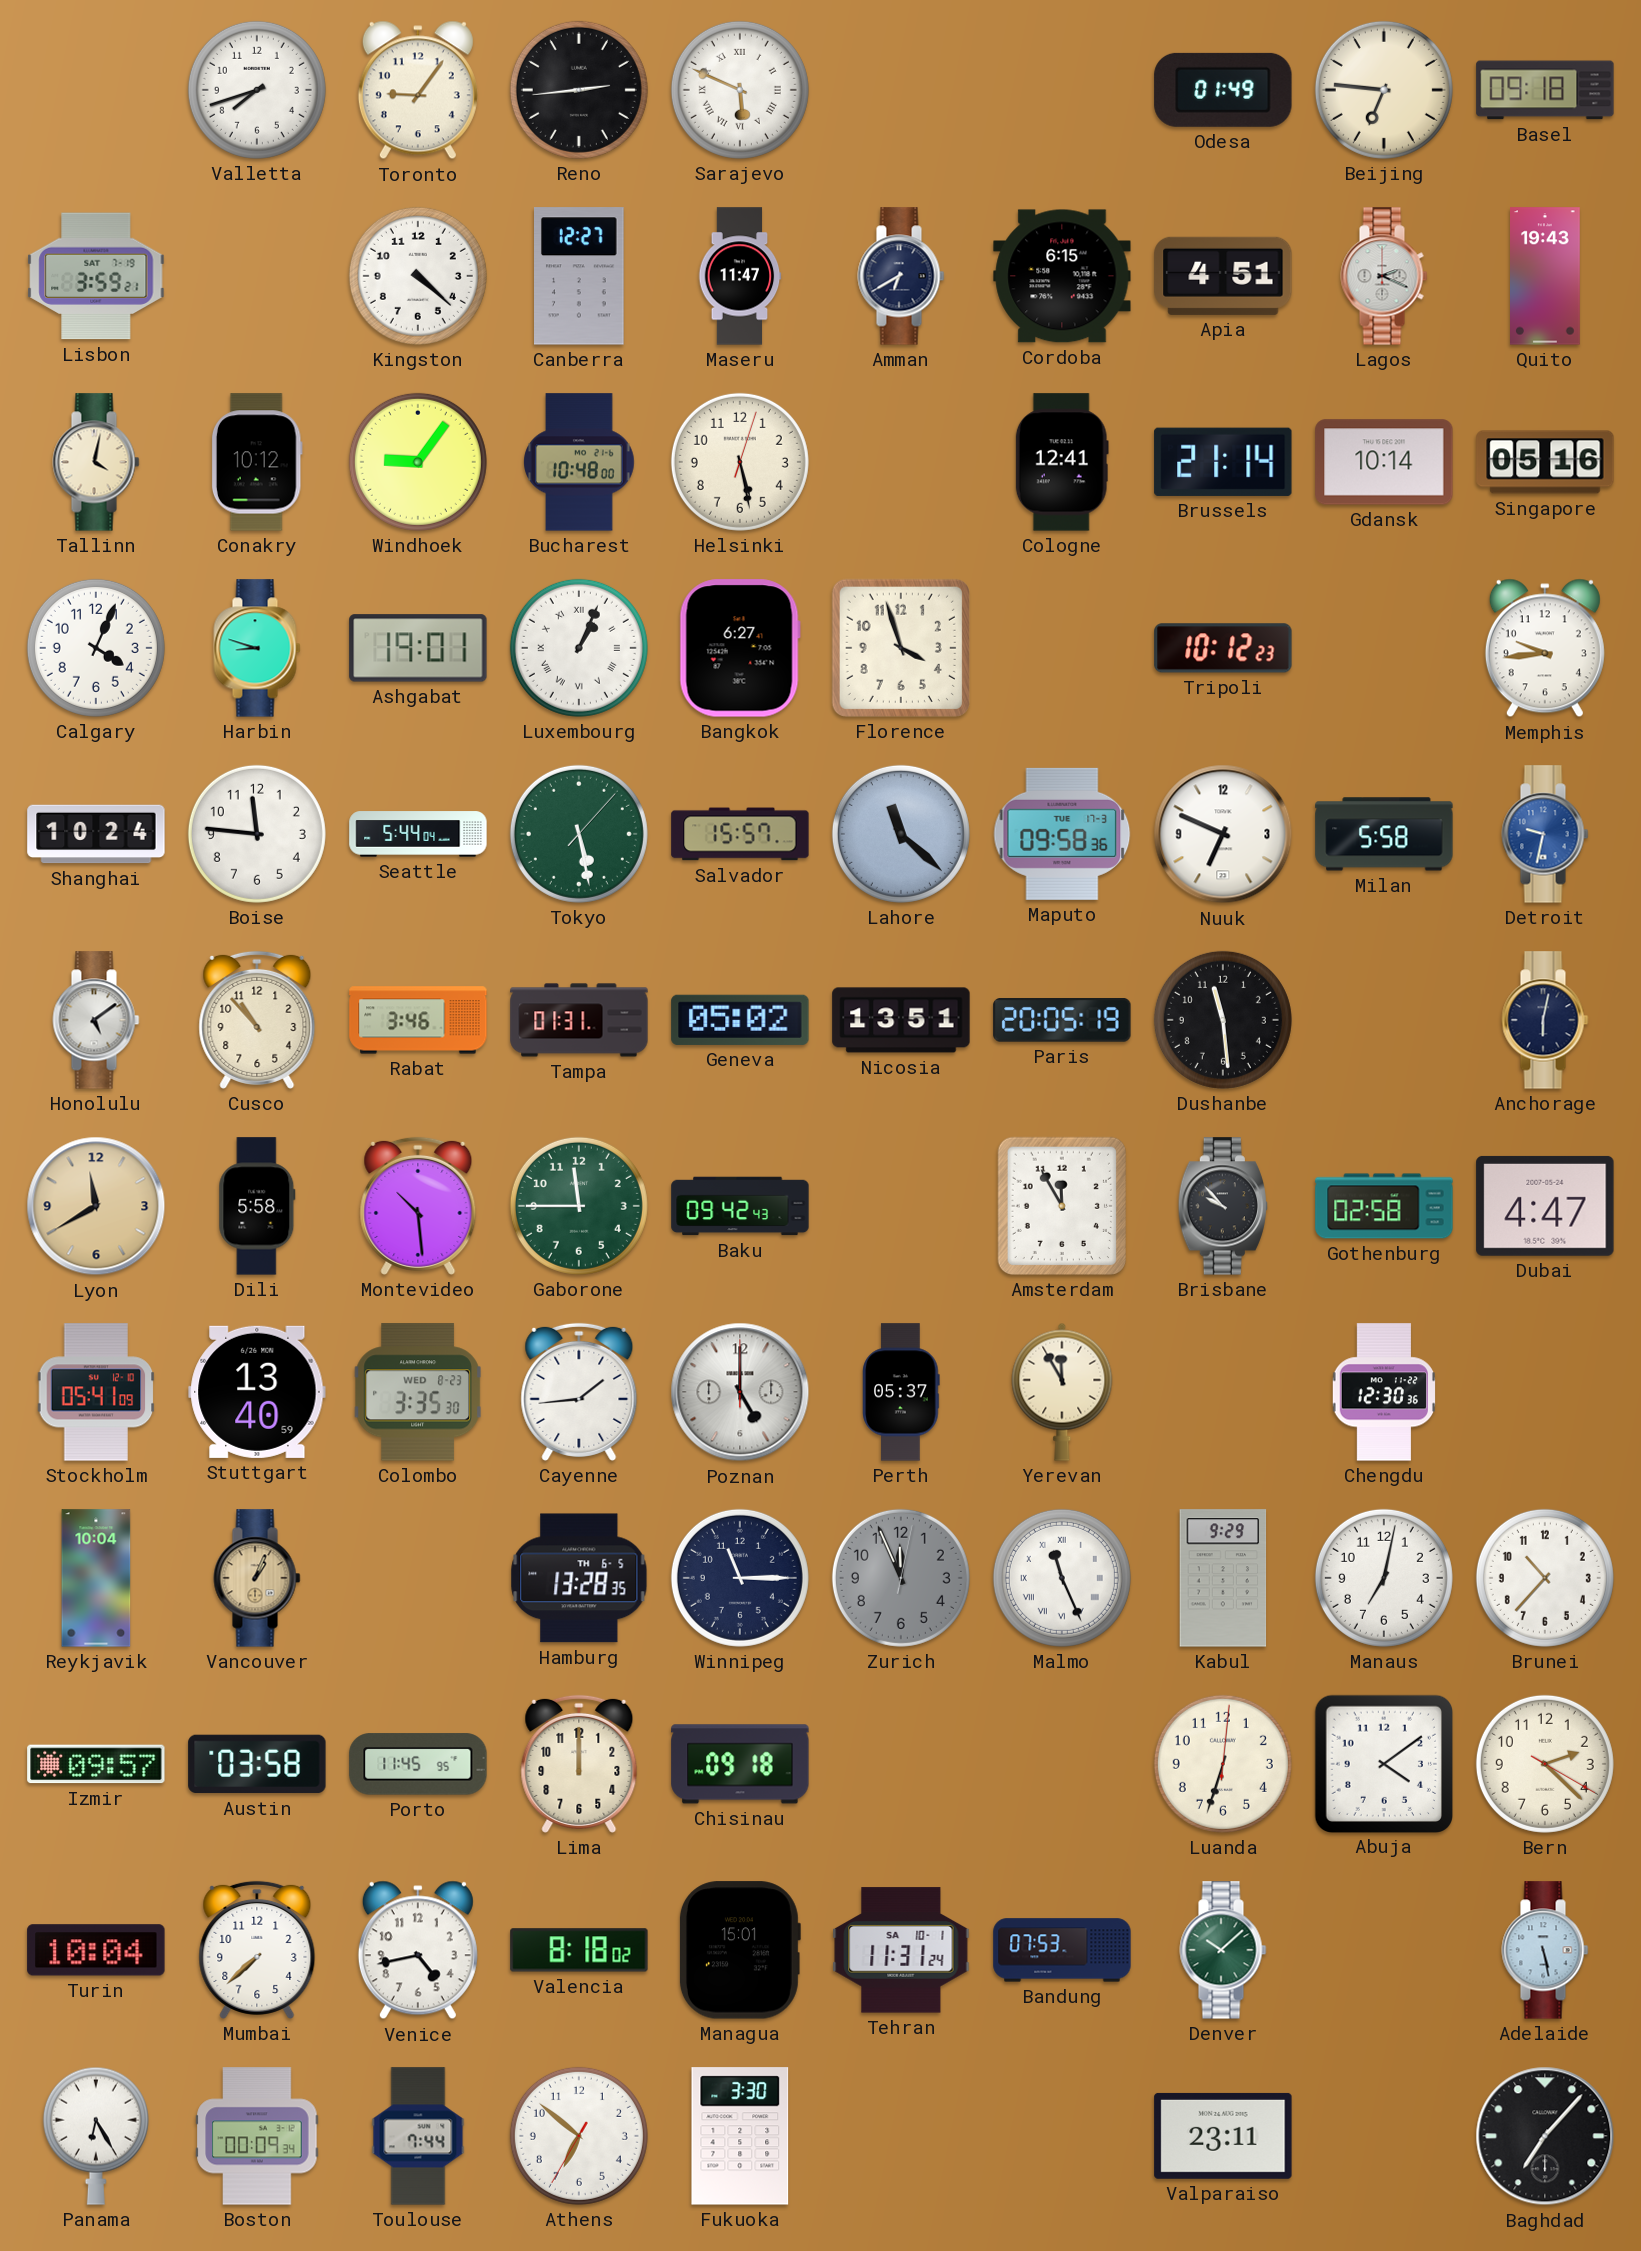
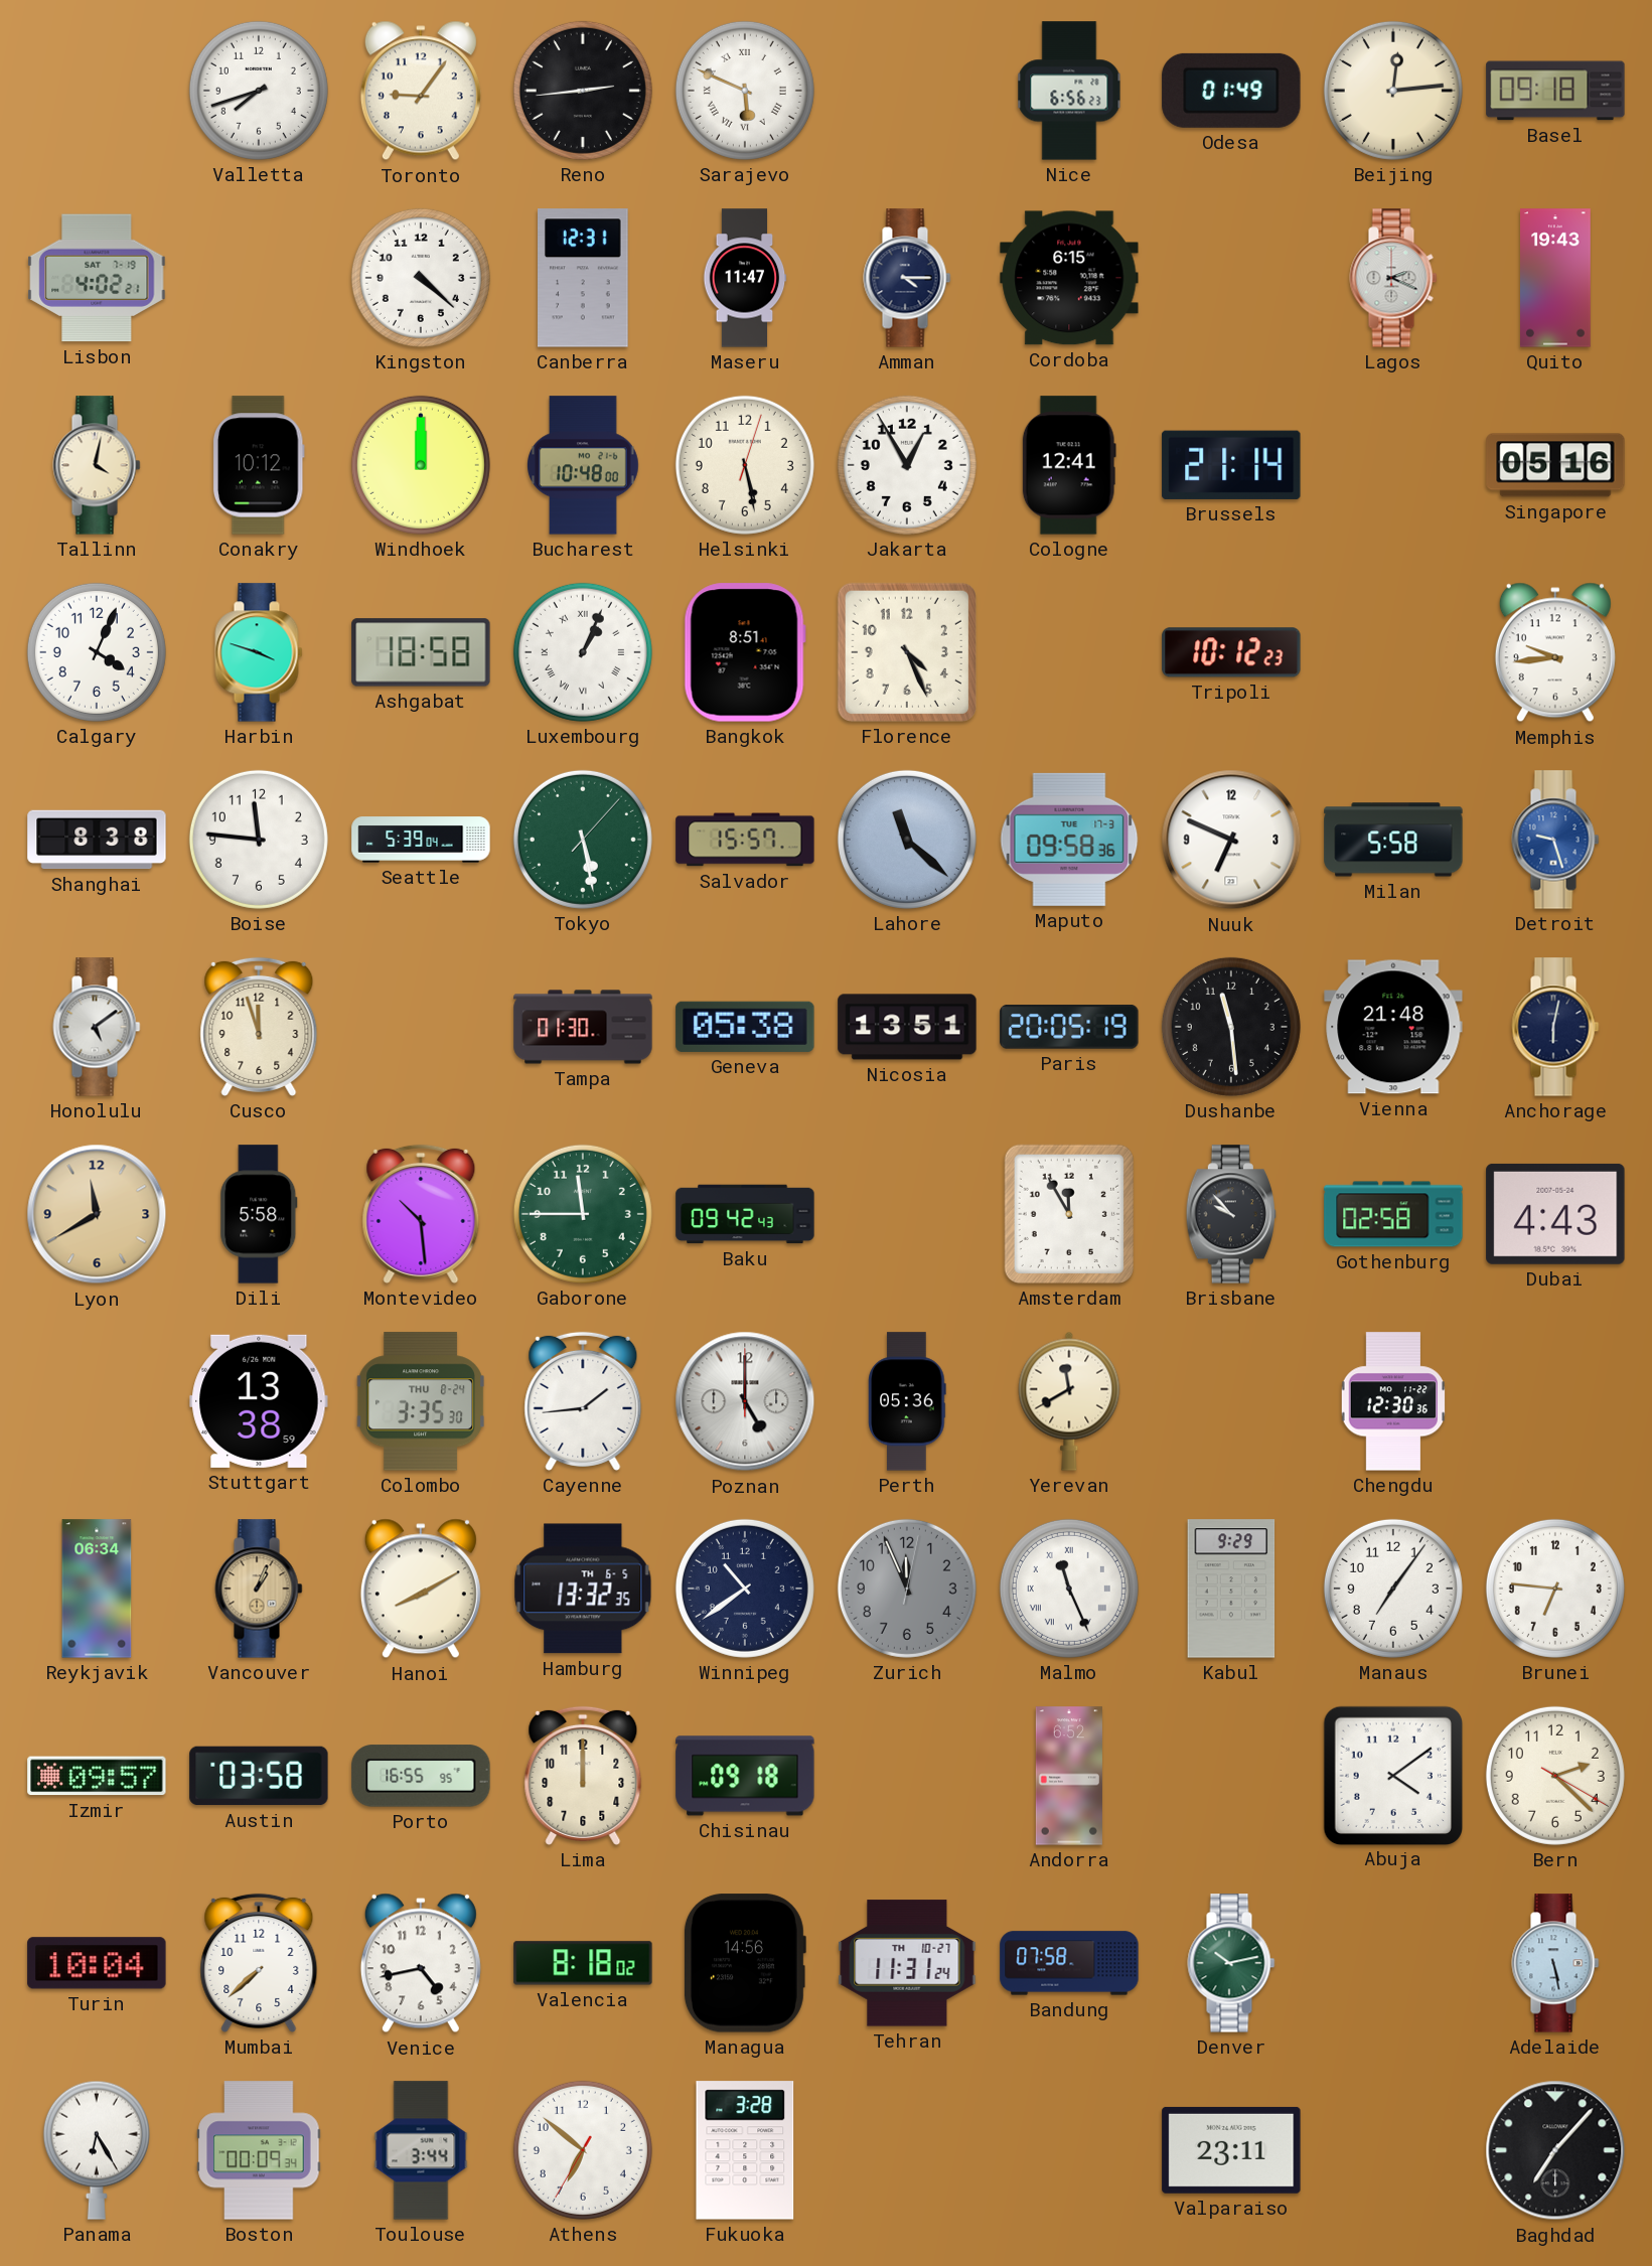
Nice: none -> 6:56 (1069, 91)
Beijing: 6:46 -> 12:14 (1393, 91)
Lisbon: 3:59 -> 4:02 (97, 278)
Canberra: 12:27 -> 12:31 (584, 278)
Amman: 6:40 -> 4:15 (907, 278)
Apia: 4:51 -> none (1223, 276)
Windhoek: 9:06 -> 12:00 (421, 465)
Jakarta: none -> 12:55 (907, 465)
Gdansk: 10:14 -> none (1384, 462)
Harbin: 8:48 -> 3:48 (259, 652)
Ashgabat: 19:01 -> 18:58 (421, 652)
Bangkok: 6:27 -> 8:51 (745, 652)
Florence: 3:57 -> 4:26 (907, 652)
Shanghai: 10:24 -> 8:38 (97, 840)
Seattle: 5:44 -> 5:39 (421, 840)
Detroit: 9:32 -> 9:27 (1555, 840)
Cusco: 10:53 -> 11:57 (259, 1027)
Rabat: 3:46 -> none (418, 1020)
Tampa: 01:31 -> 01:30 (583, 1027)
Geneva: 05:02 -> 05:38 (745, 1027)
Vienna: none -> 21:48 (1393, 1027)
Dubai: 4:47 -> 4:43 (1555, 1214)
Stockholm: 05:41 -> none (96, 1392)
Stuttgart: 13:40 -> 13:38 (259, 1401)
Colombo date: WED 8-23 -> THU 8-24 (421, 1401)
Perth: 05:37 -> 05:36 (907, 1401)
Yerevan: 11:55 -> 11:40 (1069, 1401)
Reykjavik: 10:04 -> 06:34 (97, 1589)
Hanoi: none -> 8:10 (421, 1589)
Hamburg: 13:28 -> 13:32 (583, 1589)
Winnipeg: 11:15 -> 10:39 (745, 1589)
Manaus: 7:02 -> 7:06 (1393, 1589)
Brunei: 10:37 -> 6:46 (1555, 1589)
Porto: 11:45 -> 16:55 (421, 1776)
Andorra: none -> 6:52 (1069, 1776)
Luanda: 6:33 -> none (1223, 1764)
Managua: 15:01 -> 14:56 (744, 1963)
Tehran date: SA 10-1 -> TH 10-27 (907, 1963)
Bandung: 07:53 -> 07:58 (1069, 1963)
Denver: 10:08 -> 10:13 (1231, 1963)
Toulouse: 7:44 -> 3:44 (421, 2150)
Fukuoka: 3:30 -> 3:28 (745, 2150)
